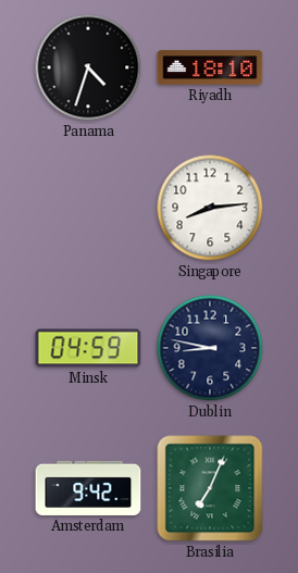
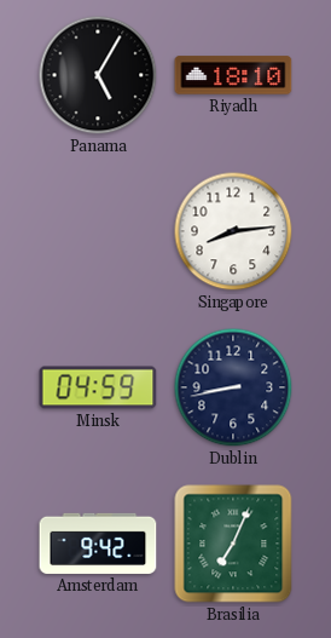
Panama: 4:33 -> 5:05 (98, 75)
Dublin: 8:47 -> 8:43 (233, 387)
